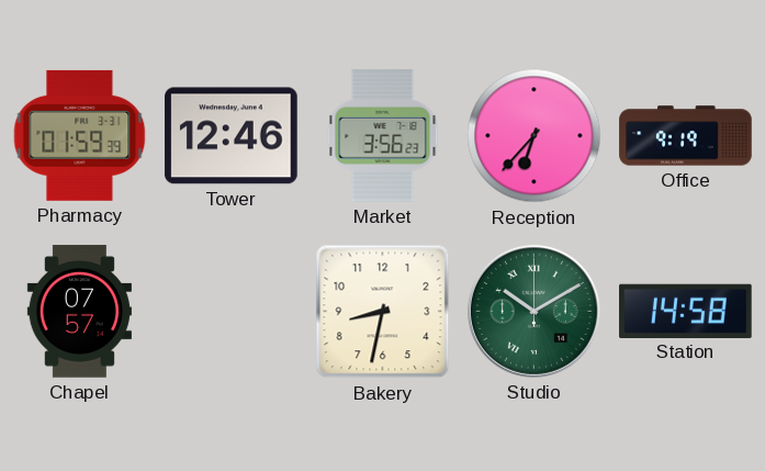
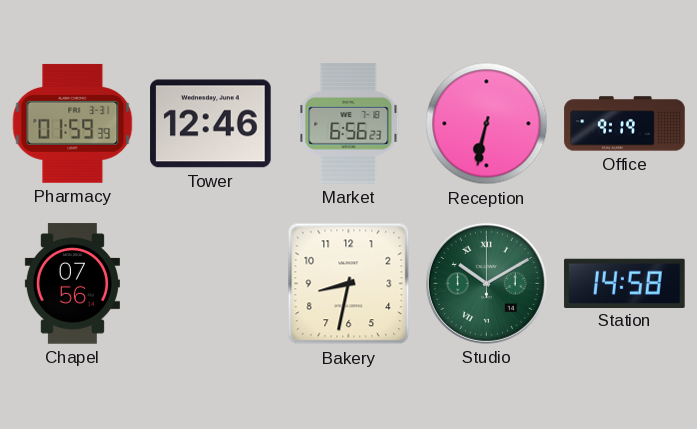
Market: 3:56 -> 6:56 (349, 124)
Reception: 6:37 -> 6:32 (487, 124)
Chapel: 07:57 -> 07:56 (72, 284)
